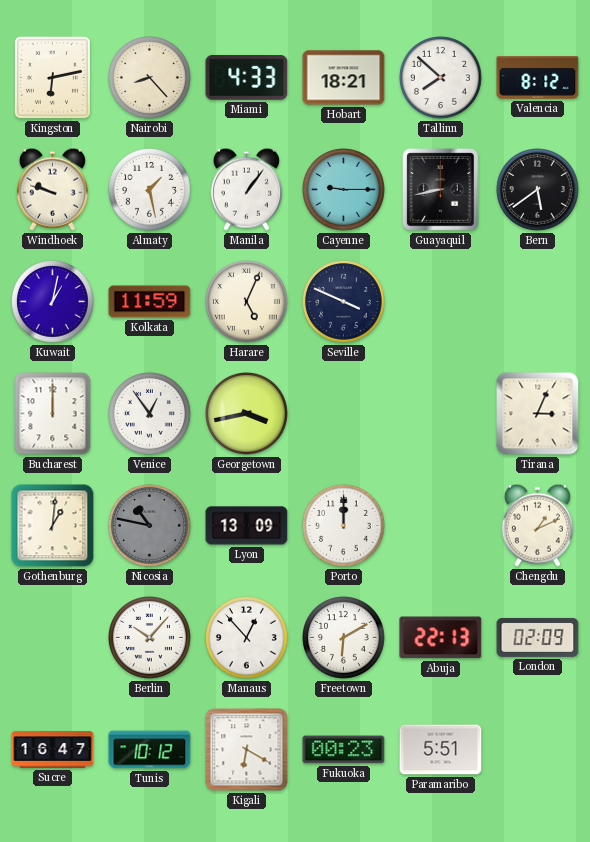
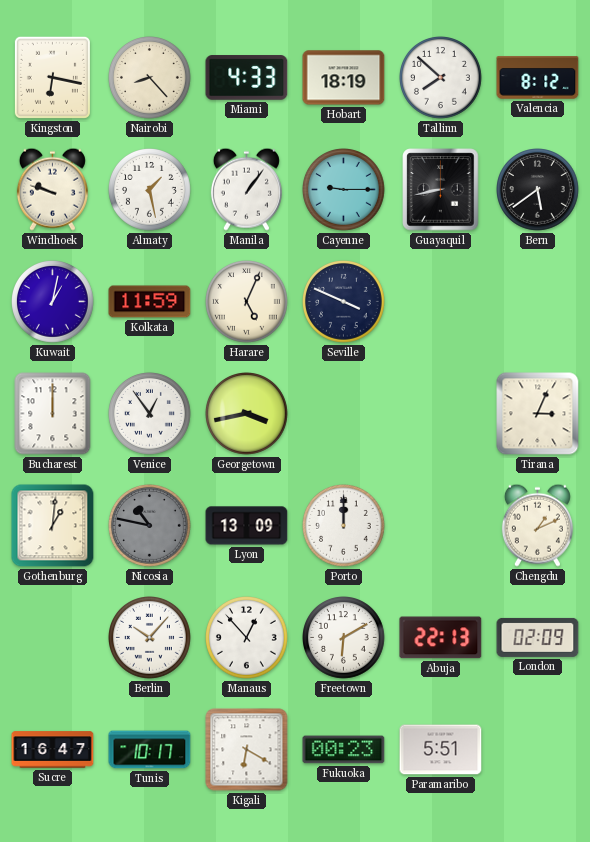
Kingston: 6:13 -> 6:17 (52, 77)
Hobart: 18:21 -> 18:19 (344, 78)
Tunis: 10:12 -> 10:17 (150, 750)
